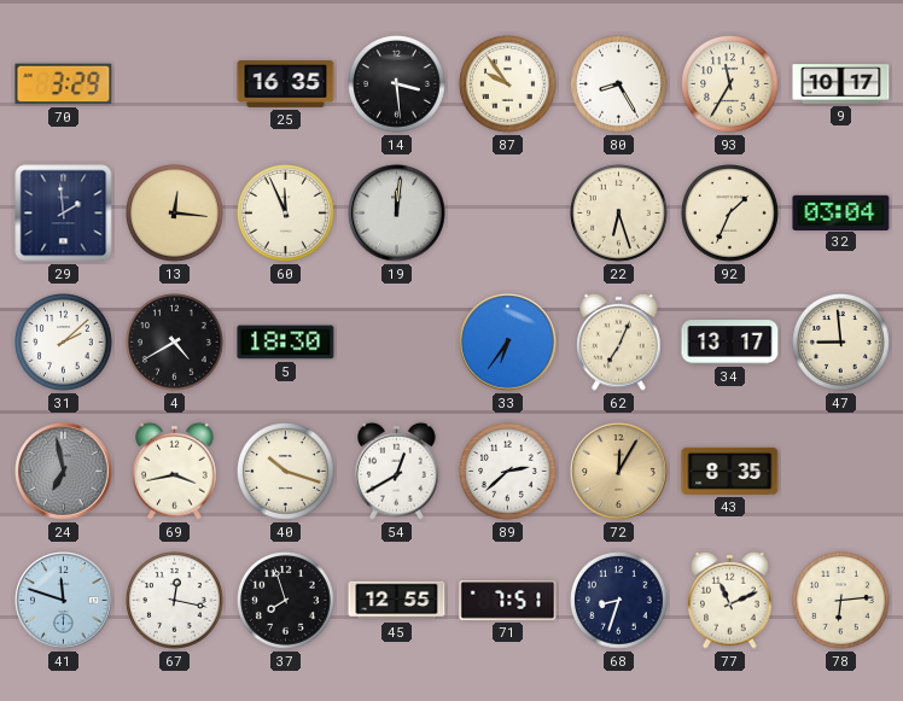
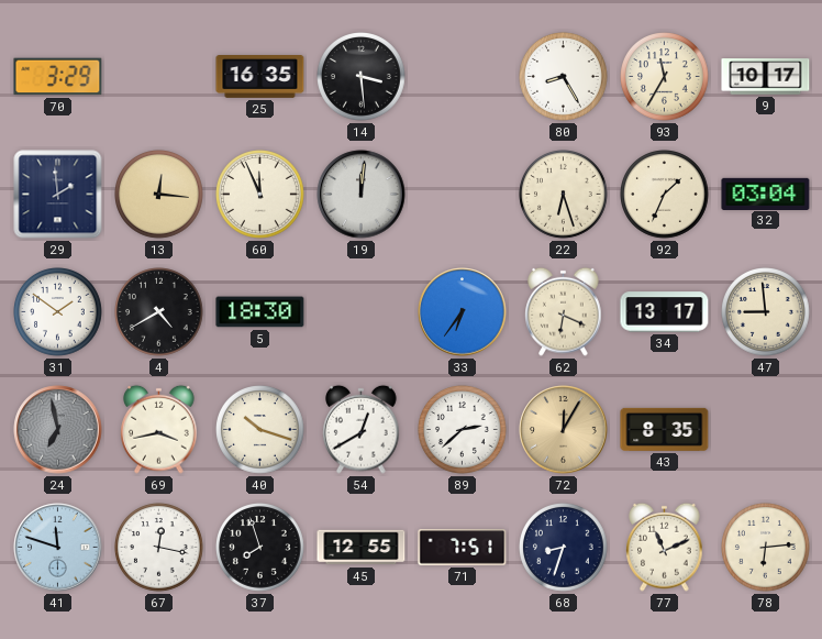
87: 9:54 -> none (508, 84)
31: 2:08 -> 1:51 (58, 312)
62: 7:04 -> 6:19 (564, 311)
